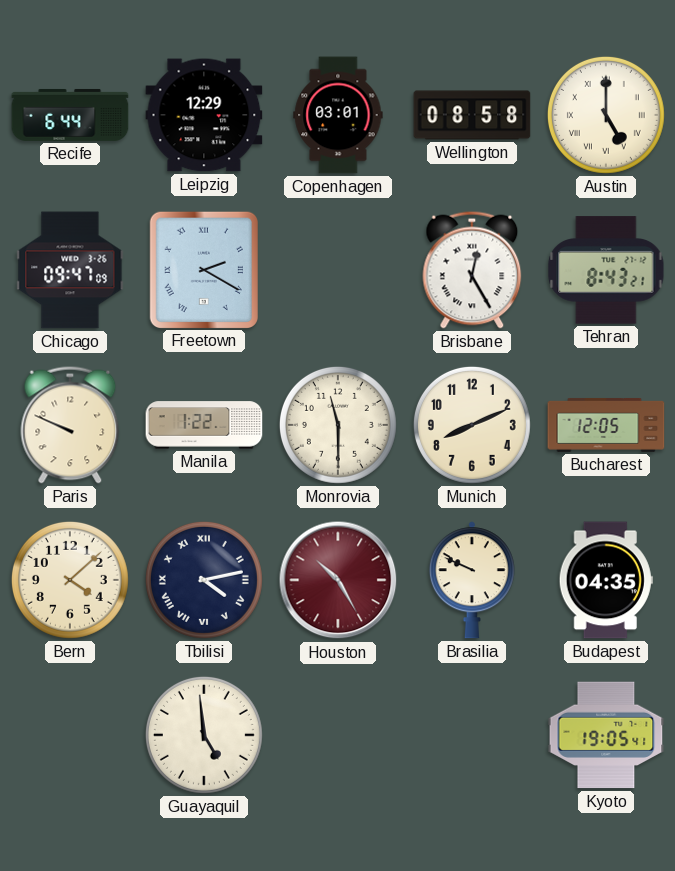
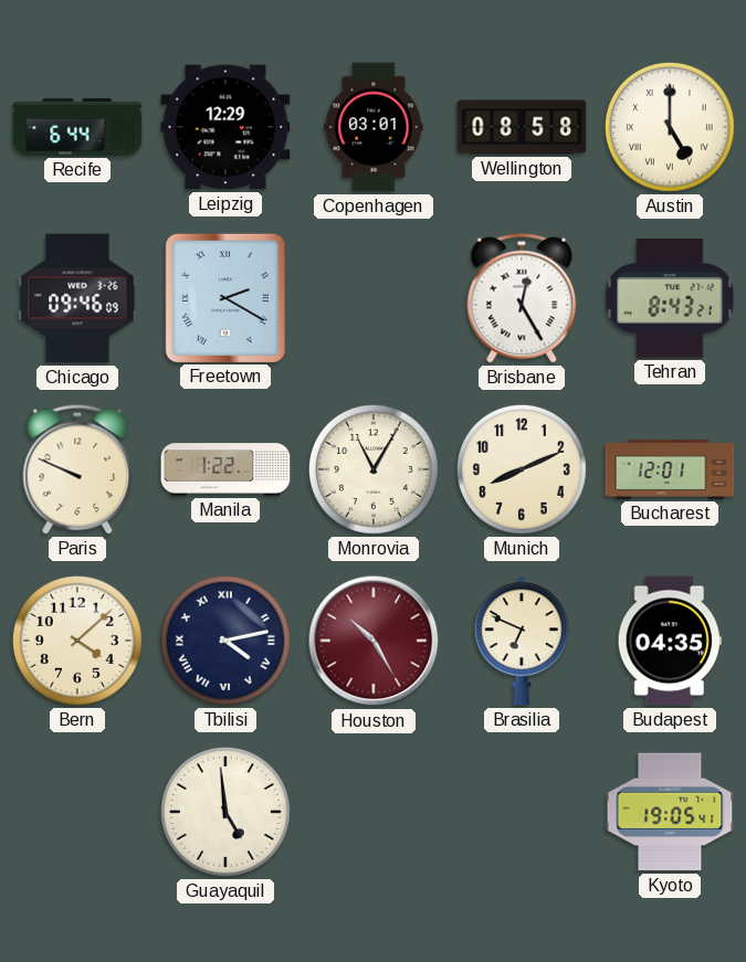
Chicago: 09:47 -> 09:46 (77, 298)
Monrovia: 11:30 -> 11:05 (374, 469)
Bucharest: 12:05 -> 12:01 (670, 469)
Brasilia: 9:49 -> 6:49 (522, 641)
